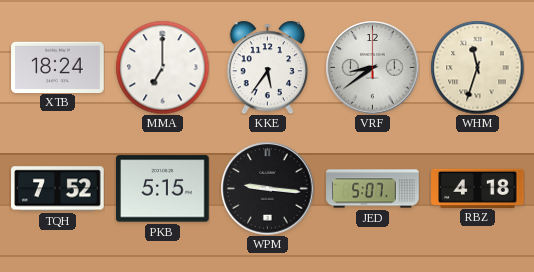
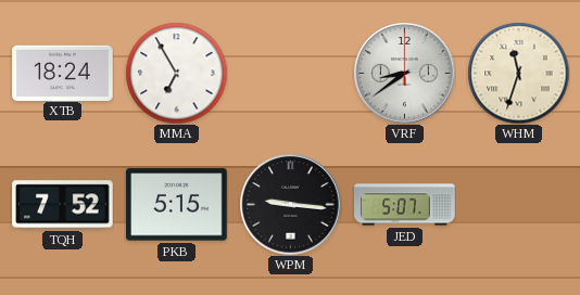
MMA: 7:00 -> 6:55 (176, 73)
KKE: 5:36 -> none (268, 67)
RBZ: 4:18 -> none (478, 188)
